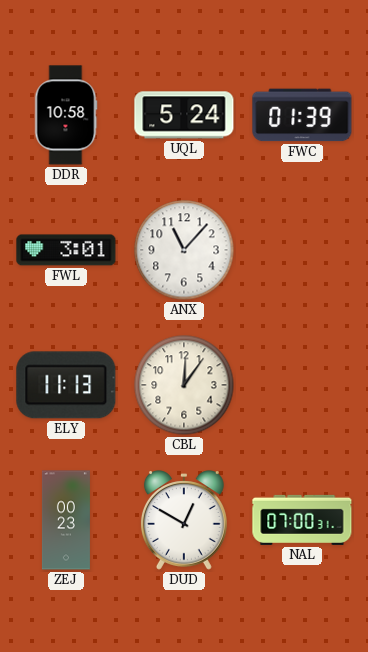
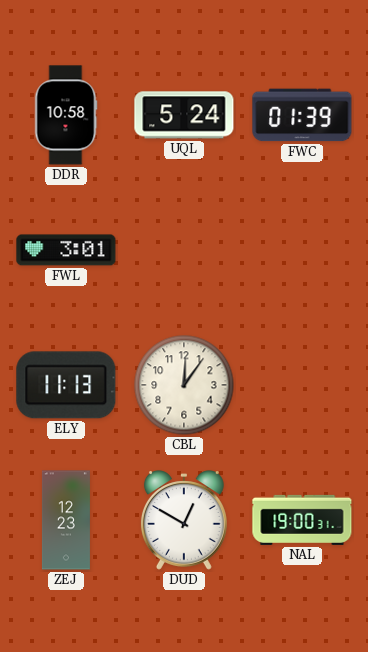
ANX: 11:07 -> none (184, 250)
ZEJ: 00:23 -> 12:23 (66, 520)
NAL: 07:00 -> 19:00 (302, 520)
